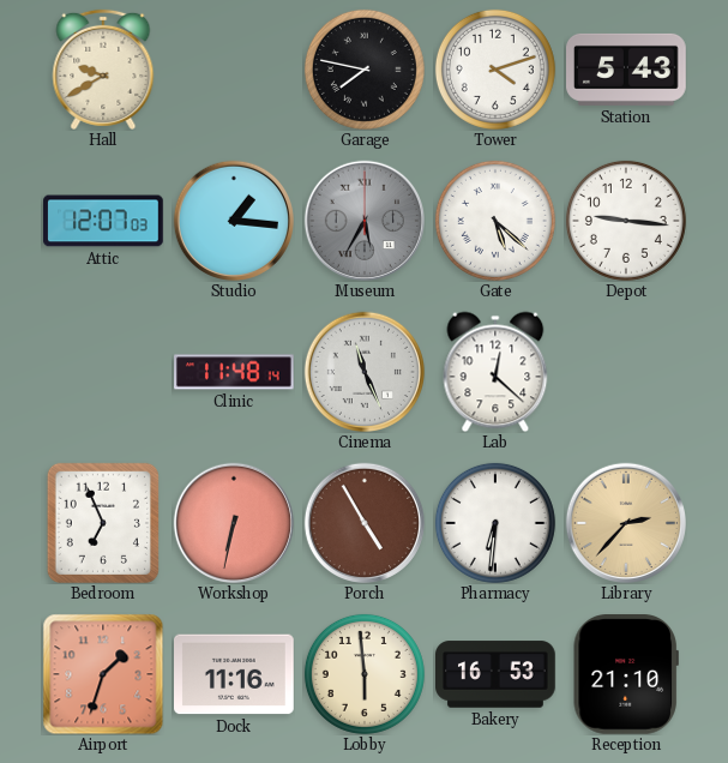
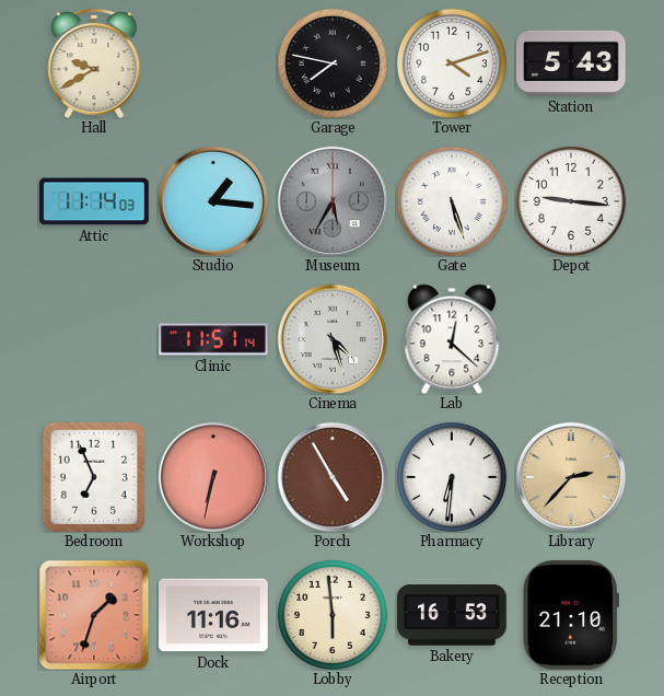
Attic: 12:07 -> 11:14 (94, 201)
Gate: 5:22 -> 5:27 (452, 201)
Clinic: 11:48 -> 11:51 (214, 339)
Cinema: 11:26 -> 4:27 (331, 338)
